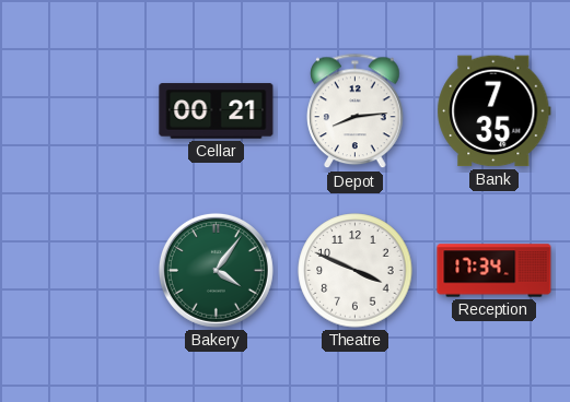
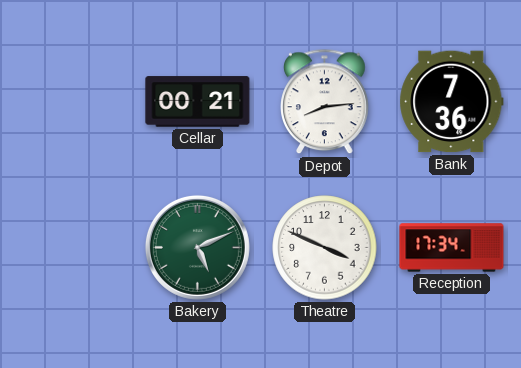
Bank: 7:35 -> 7:36 (452, 102)
Bakery: 4:06 -> 5:11 (197, 247)
